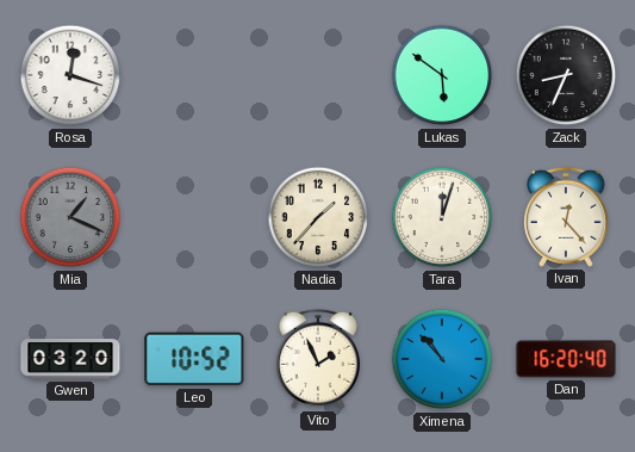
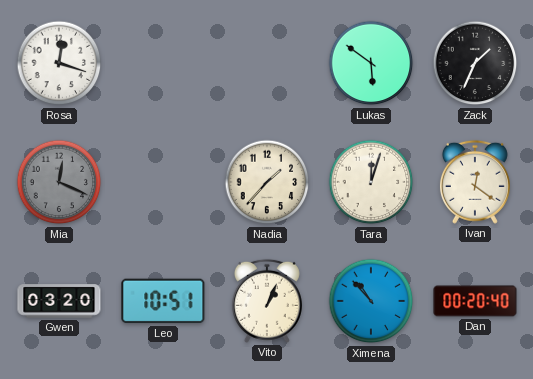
Zack: 8:34 -> 1:34 (475, 63)
Mia: 1:19 -> 12:19 (59, 182)
Ivan: 12:23 -> 12:21 (475, 182)
Leo: 10:52 -> 10:51 (163, 301)
Vito: 1:56 -> 1:04 (267, 301)
Dan: 16:20 -> 00:20 (475, 301)
